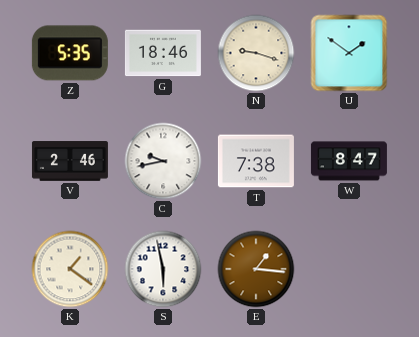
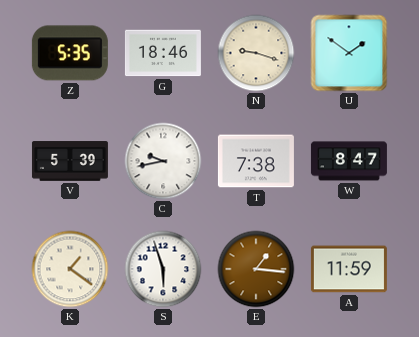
V: 2:46 -> 5:39 (70, 161)
S: 5:58 -> 5:57 (163, 269)
A: none -> 11:59 (349, 269)
